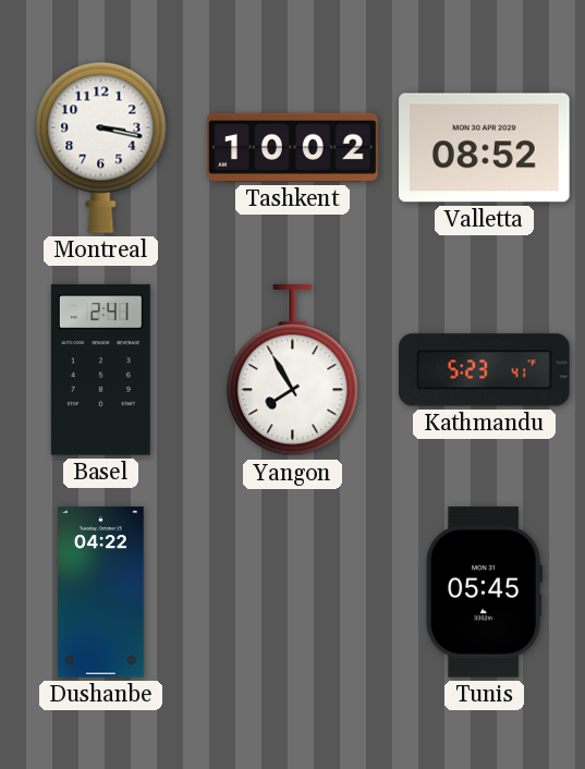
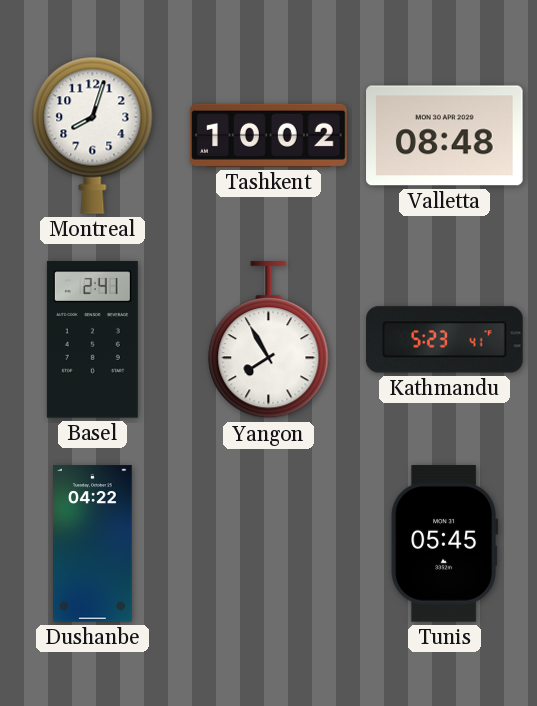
Montreal: 3:17 -> 8:03 (93, 135)
Valletta: 08:52 -> 08:48 (445, 136)
